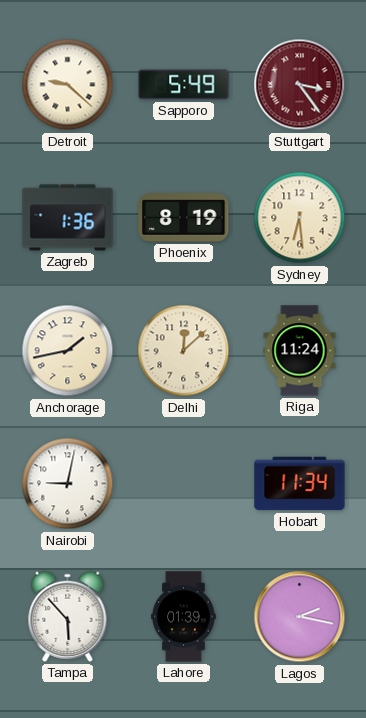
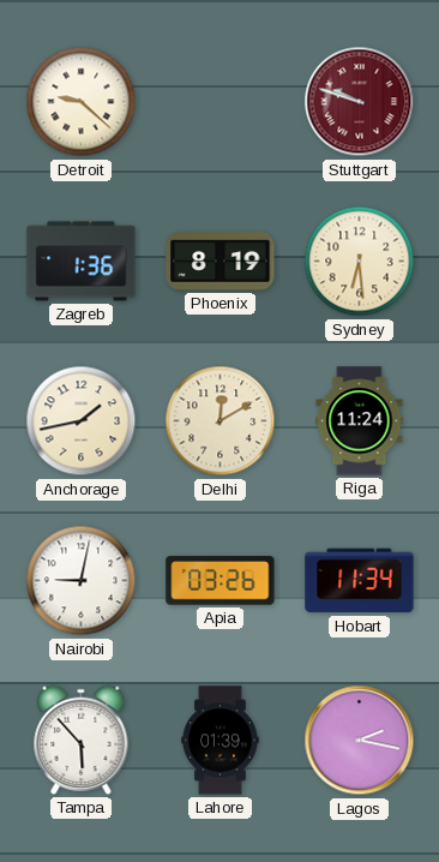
Sapporo: 5:49 -> none (184, 85)
Stuttgart: 3:24 -> 9:48 (360, 102)
Delhi: 12:08 -> 12:10 (221, 421)
Apia: none -> 03:26 (221, 581)
